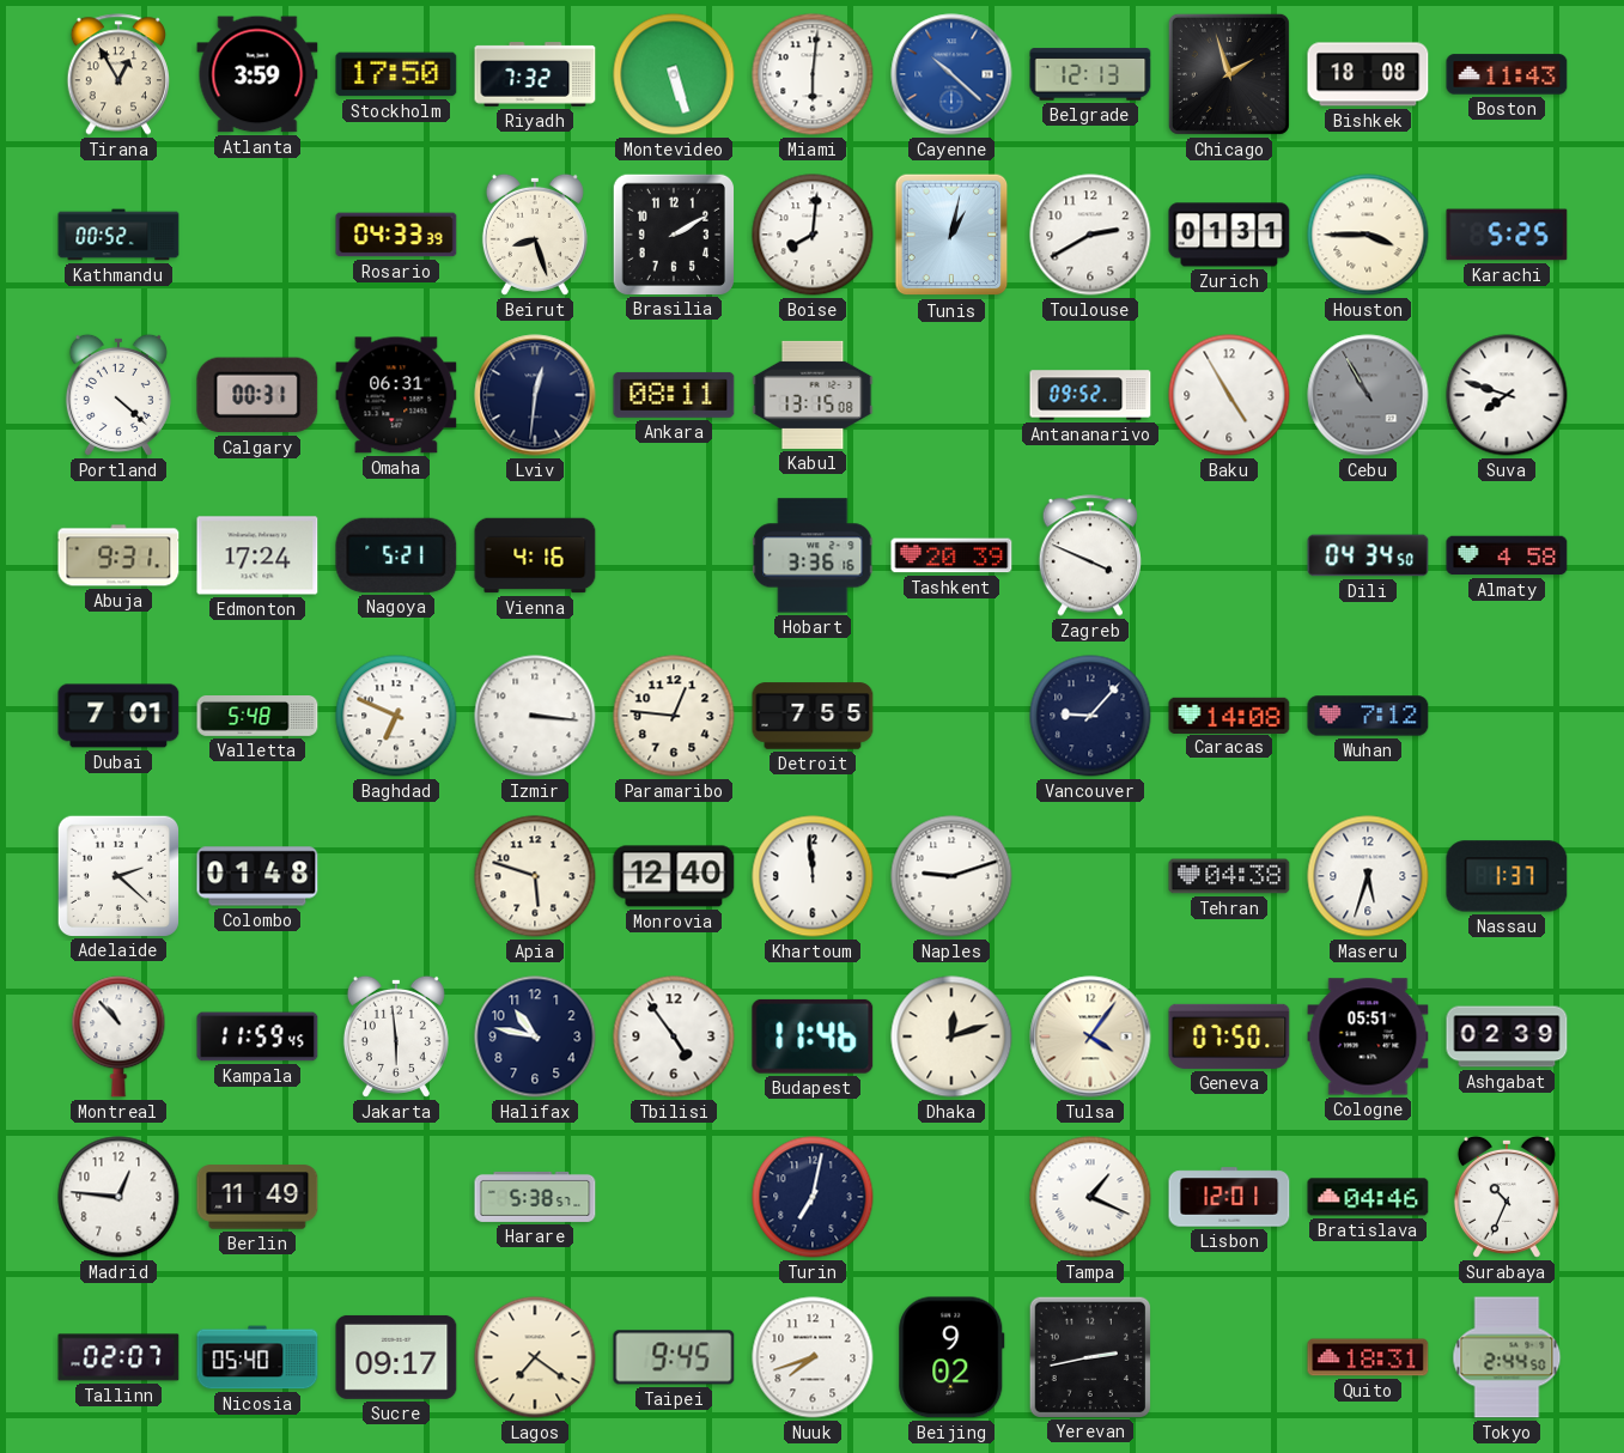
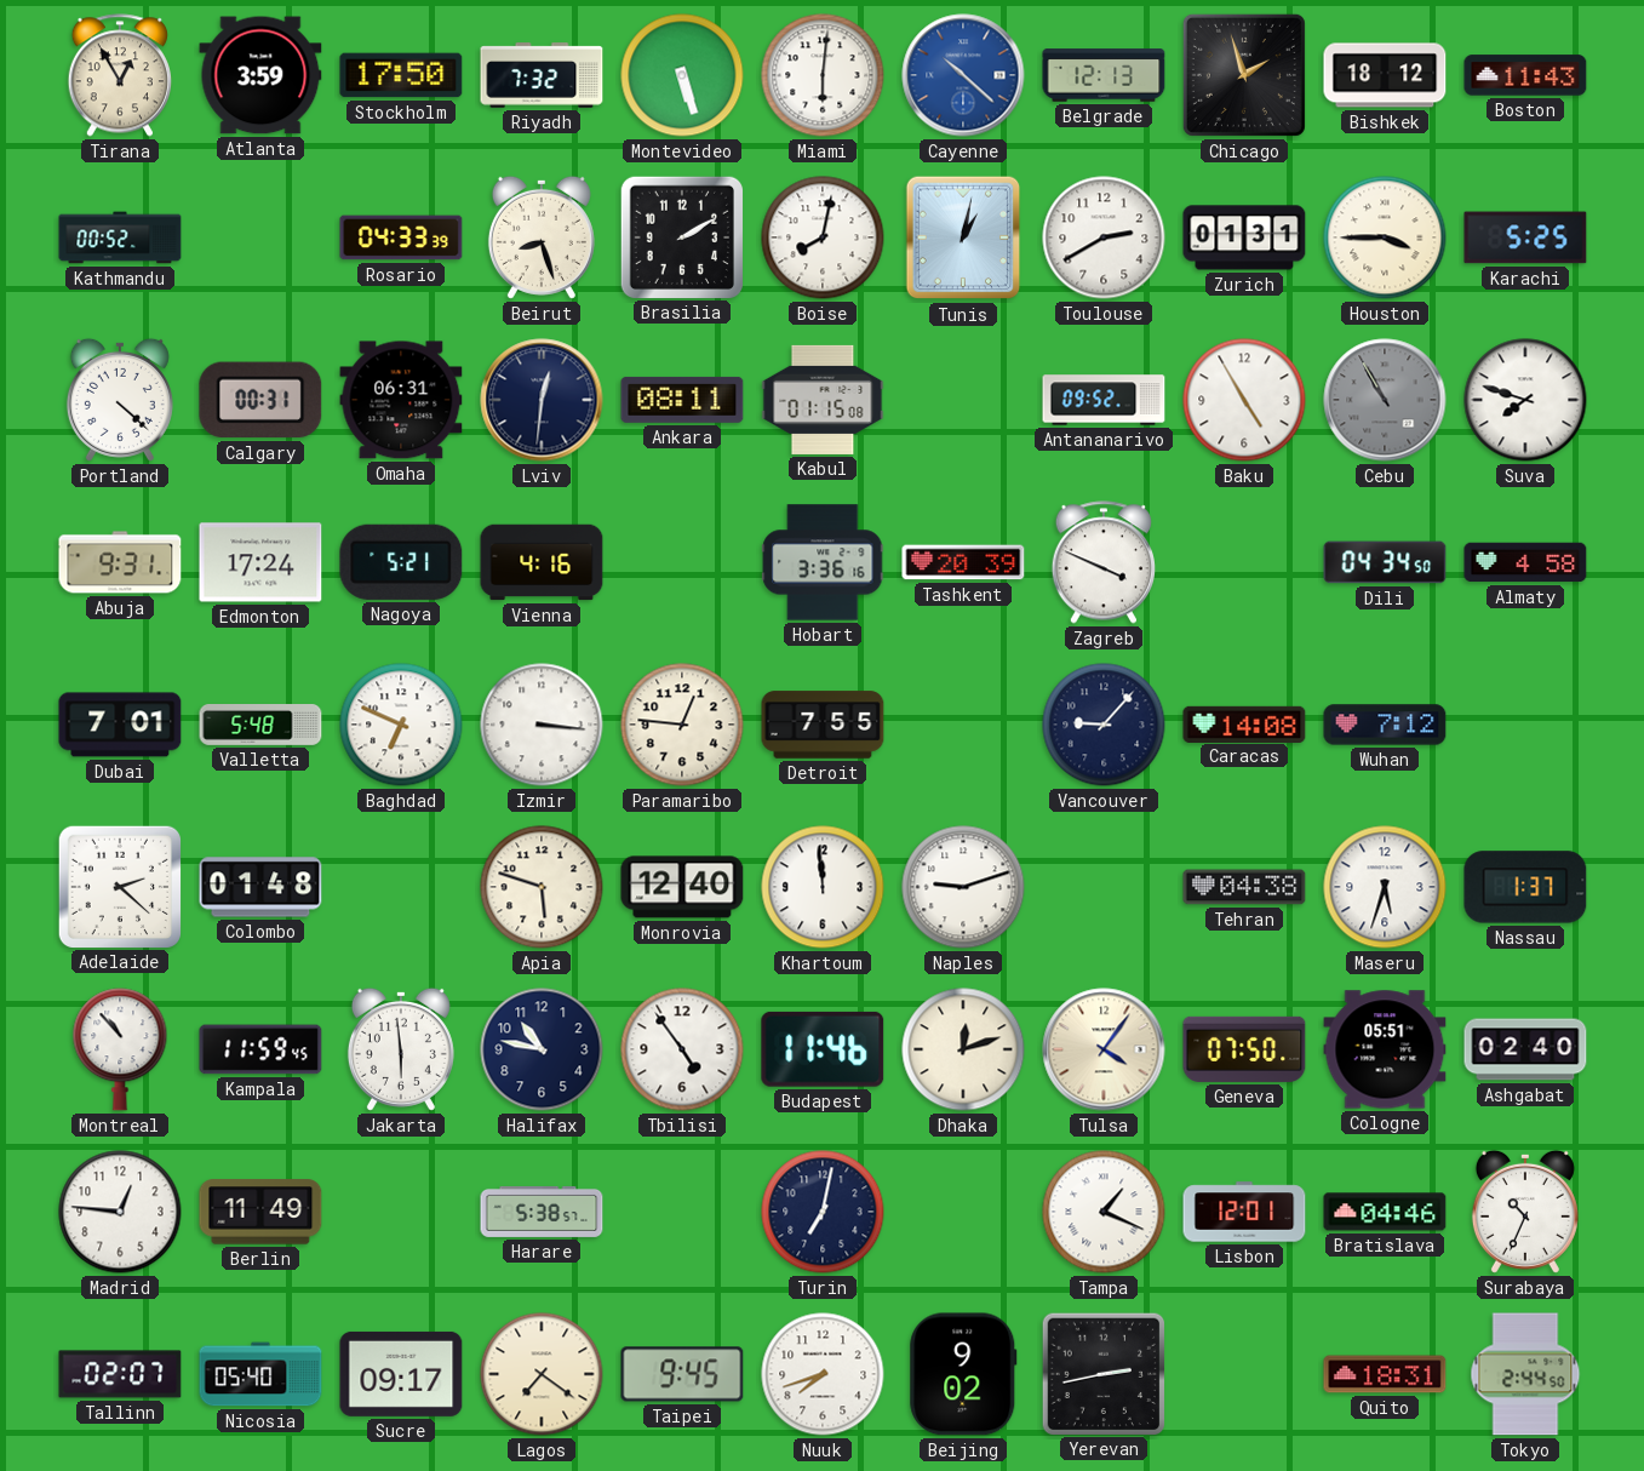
Bishkek: 18:08 -> 18:12 (1385, 75)
Boise: 8:01 -> 8:02 (823, 237)
Kabul: 13:15 -> 01:15 (823, 400)
Ashgabat: 02:39 -> 02:40 (1525, 1049)
